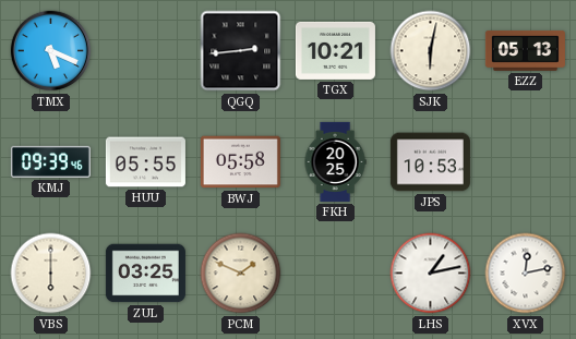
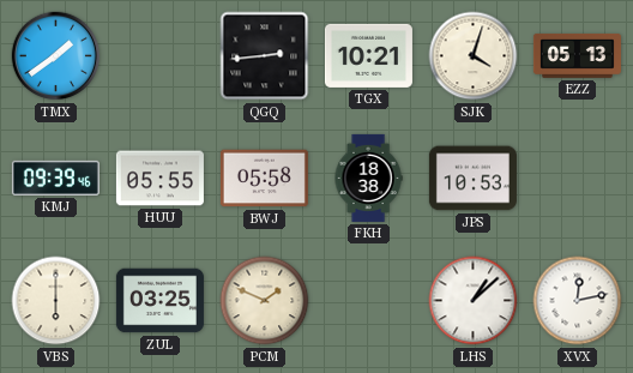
TMX: 5:19 -> 1:39 (56, 56)
SJK: 6:02 -> 4:03 (474, 56)
FKH: 20:25 -> 18:38 (368, 178)
LHS: 1:13 -> 1:08 (474, 301)
